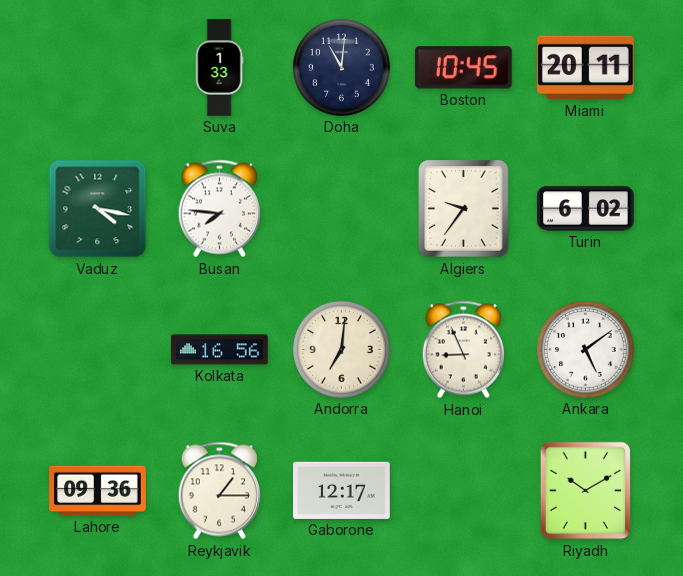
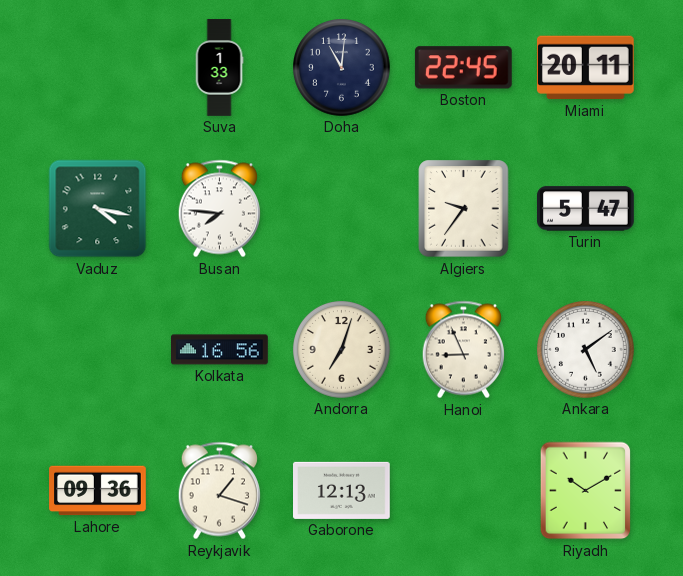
Boston: 10:45 -> 22:45 (463, 68)
Turin: 6:02 -> 5:47 (586, 209)
Andorra: 7:01 -> 7:03 (342, 350)
Reykjavik: 1:15 -> 1:18 (219, 491)
Gaborone: 12:17 -> 12:13 (342, 490)
